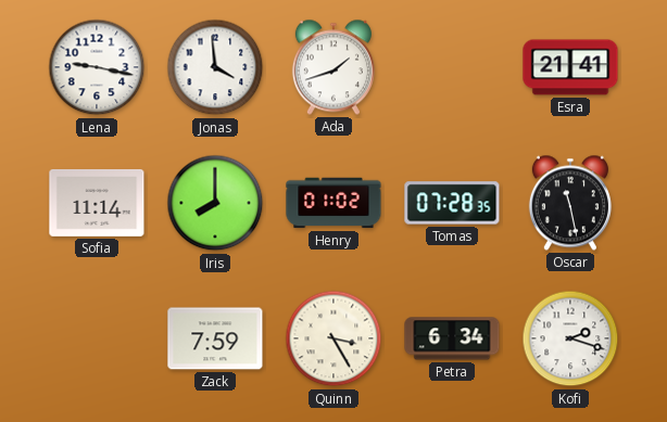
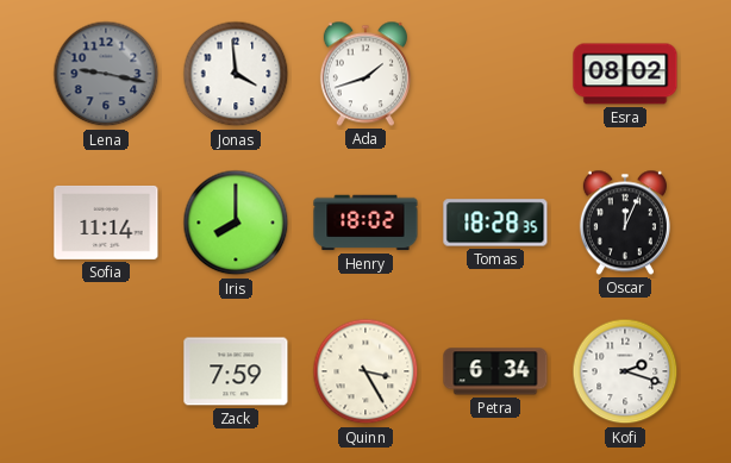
Lena dial: white -> grey (106, 74)
Esra: 21:41 -> 08:02 (625, 74)
Henry: 01:02 -> 18:02 (365, 223)
Tomas: 07:28 -> 18:28 (495, 223)
Oscar: 11:28 -> 12:04 (625, 223)
